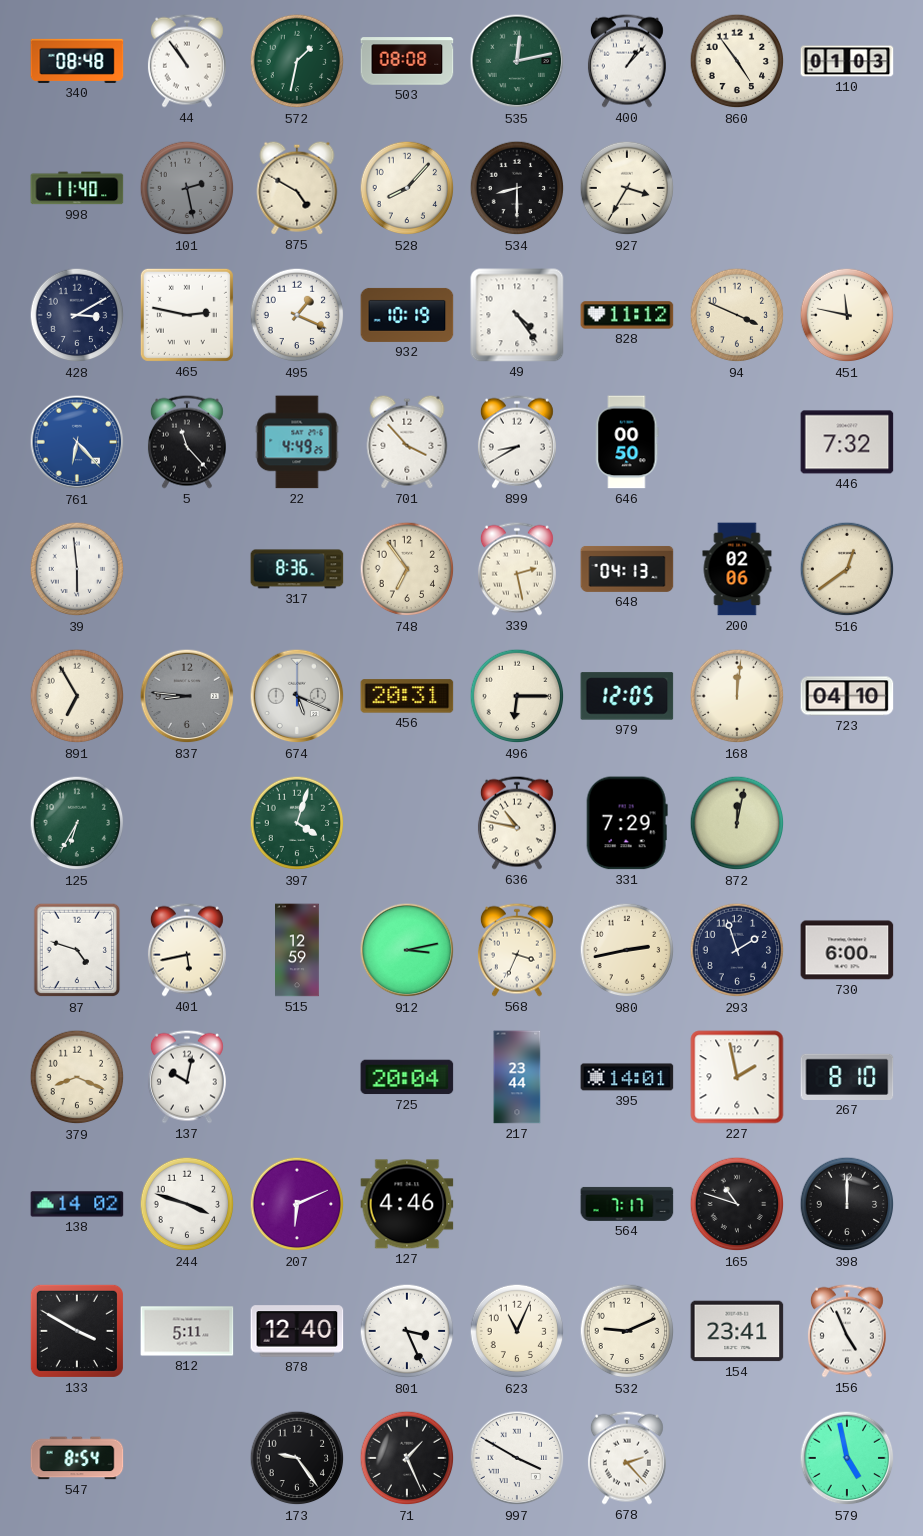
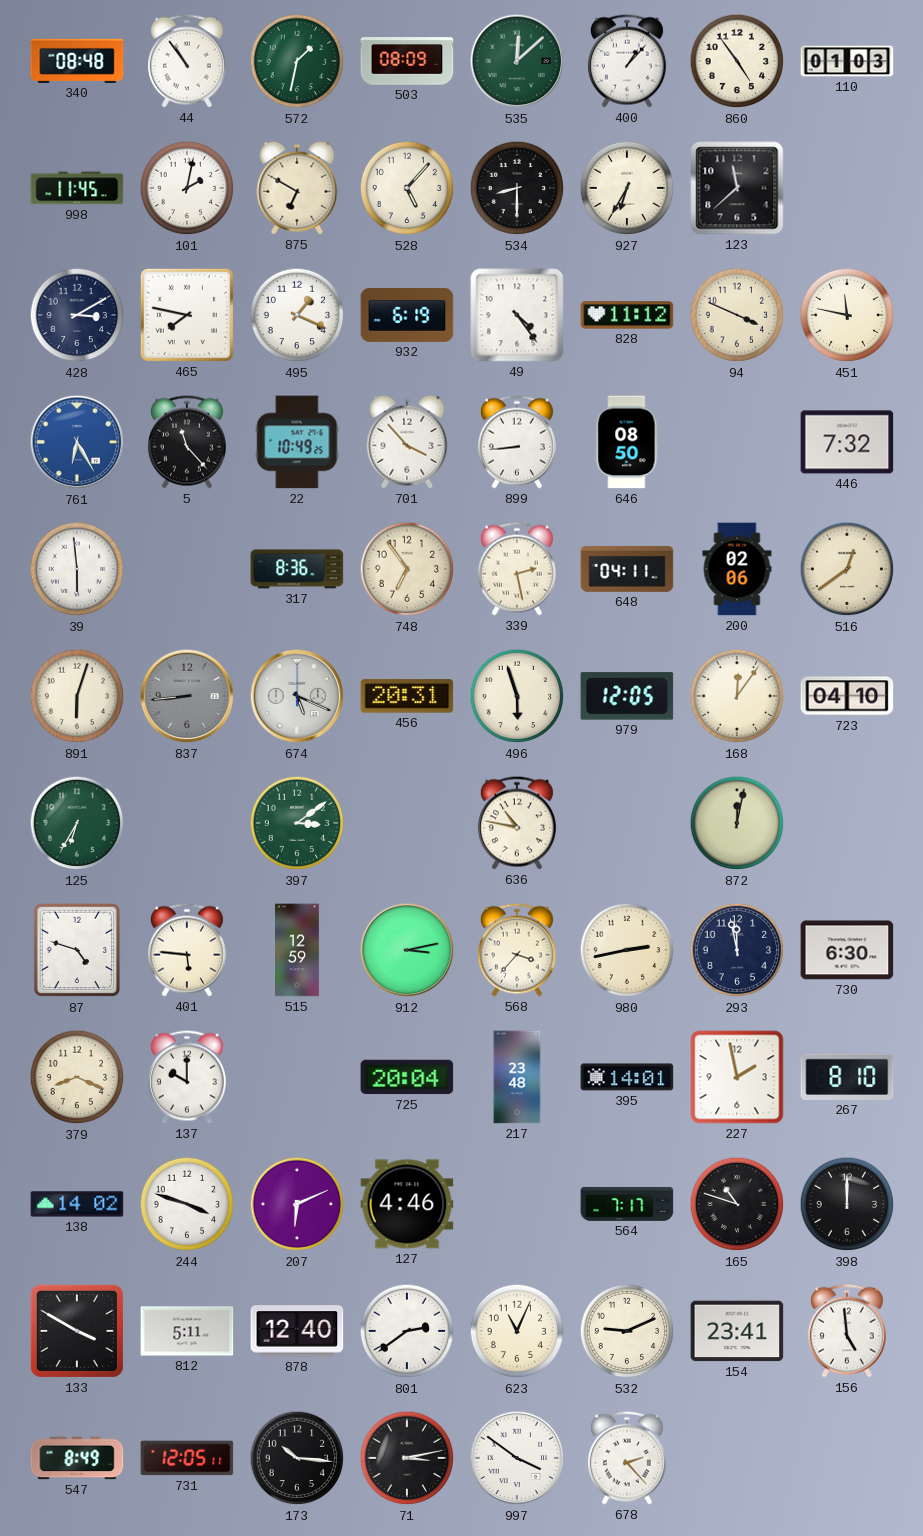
503: 08:08 -> 08:09 (407, 61)
535: 12:13 -> 12:08 (517, 61)
998: 11:40 -> 11:45 (77, 188)
101: 2:28 -> 2:02 (187, 188)
101 dial: grey -> white (187, 188)
875: 4:50 -> 6:50 (297, 188)
528: 8:07 -> 5:07 (407, 188)
927: 3:35 -> 6:35 (627, 188)
123: none -> 11:38 (737, 188)
465: 2:47 -> 7:47 (187, 315)
932: 10:19 -> 6:19 (407, 315)
761: 6:23 -> 6:25 (77, 442)
22: 4:49 -> 10:49 (297, 442)
899: 8:40 -> 8:44 (517, 442)
646: 00:50 -> 08:50 (627, 442)
648: 04:13 -> 04:11 (627, 569)
891: 6:55 -> 6:03 (77, 696)
837: 8:46 -> 8:44 (187, 696)
496: 6:15 -> 5:57 (517, 696)
168: 12:01 -> 12:06 (737, 696)
397: 4:03 -> 3:09 (297, 823)
331: 7:29 -> none (627, 823)
401: 5:43 -> 5:46 (187, 950)
568: 3:34 -> 3:37 (517, 950)
293: 1:57 -> 11:58 (737, 950)
730: 6:00 -> 6:30 (847, 950)
137: 10:02 -> 10:00 (187, 1077)
217: 23:44 -> 23:48 (517, 1077)
801: 3:26 -> 2:39 (407, 1331)
156: 4:56 -> 4:59 (847, 1331)
547: 8:54 -> 8:49 (77, 1458)
731: none -> 12:05 (187, 1458)
173: 9:24 -> 10:16 (297, 1458)
71: 1:26 -> 3:13 (407, 1458)
997: 3:50 -> 3:51 (517, 1458)
579: 4:58 -> none (847, 1458)
